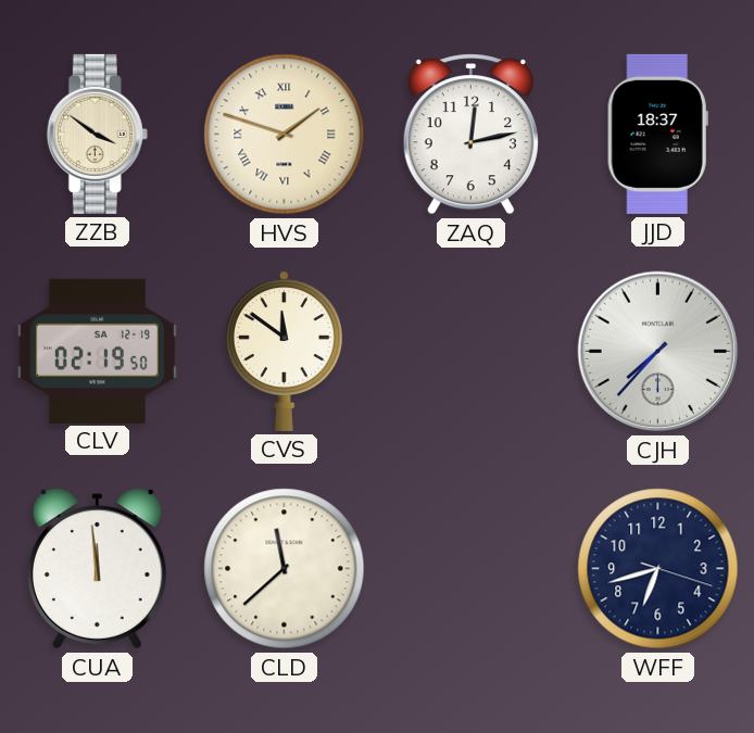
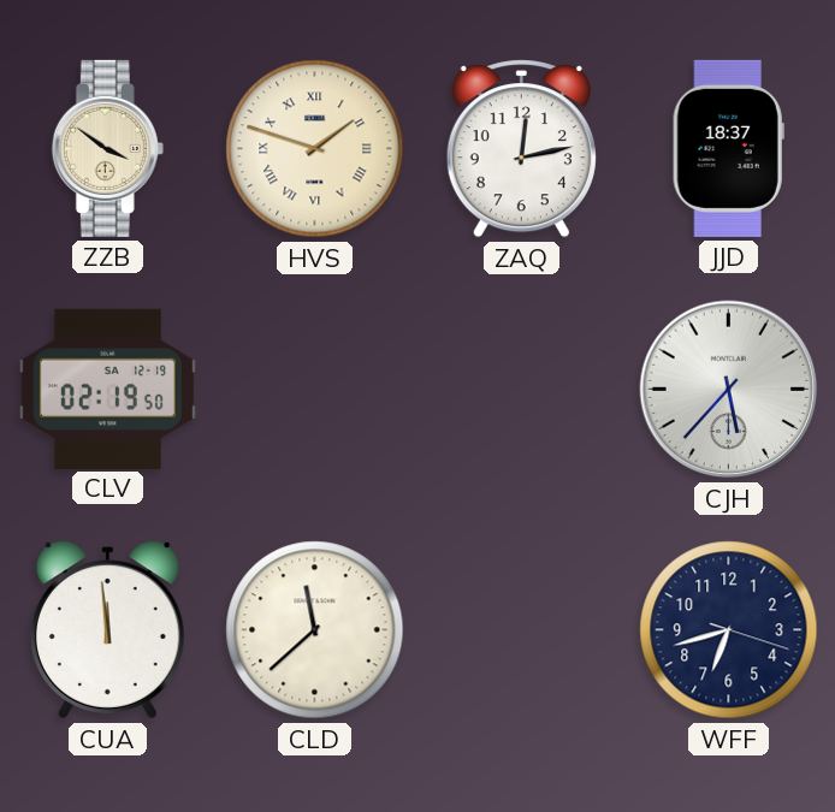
CVS: 11:51 -> none (284, 351)
CJH: 7:37 -> 5:37 (729, 390)
